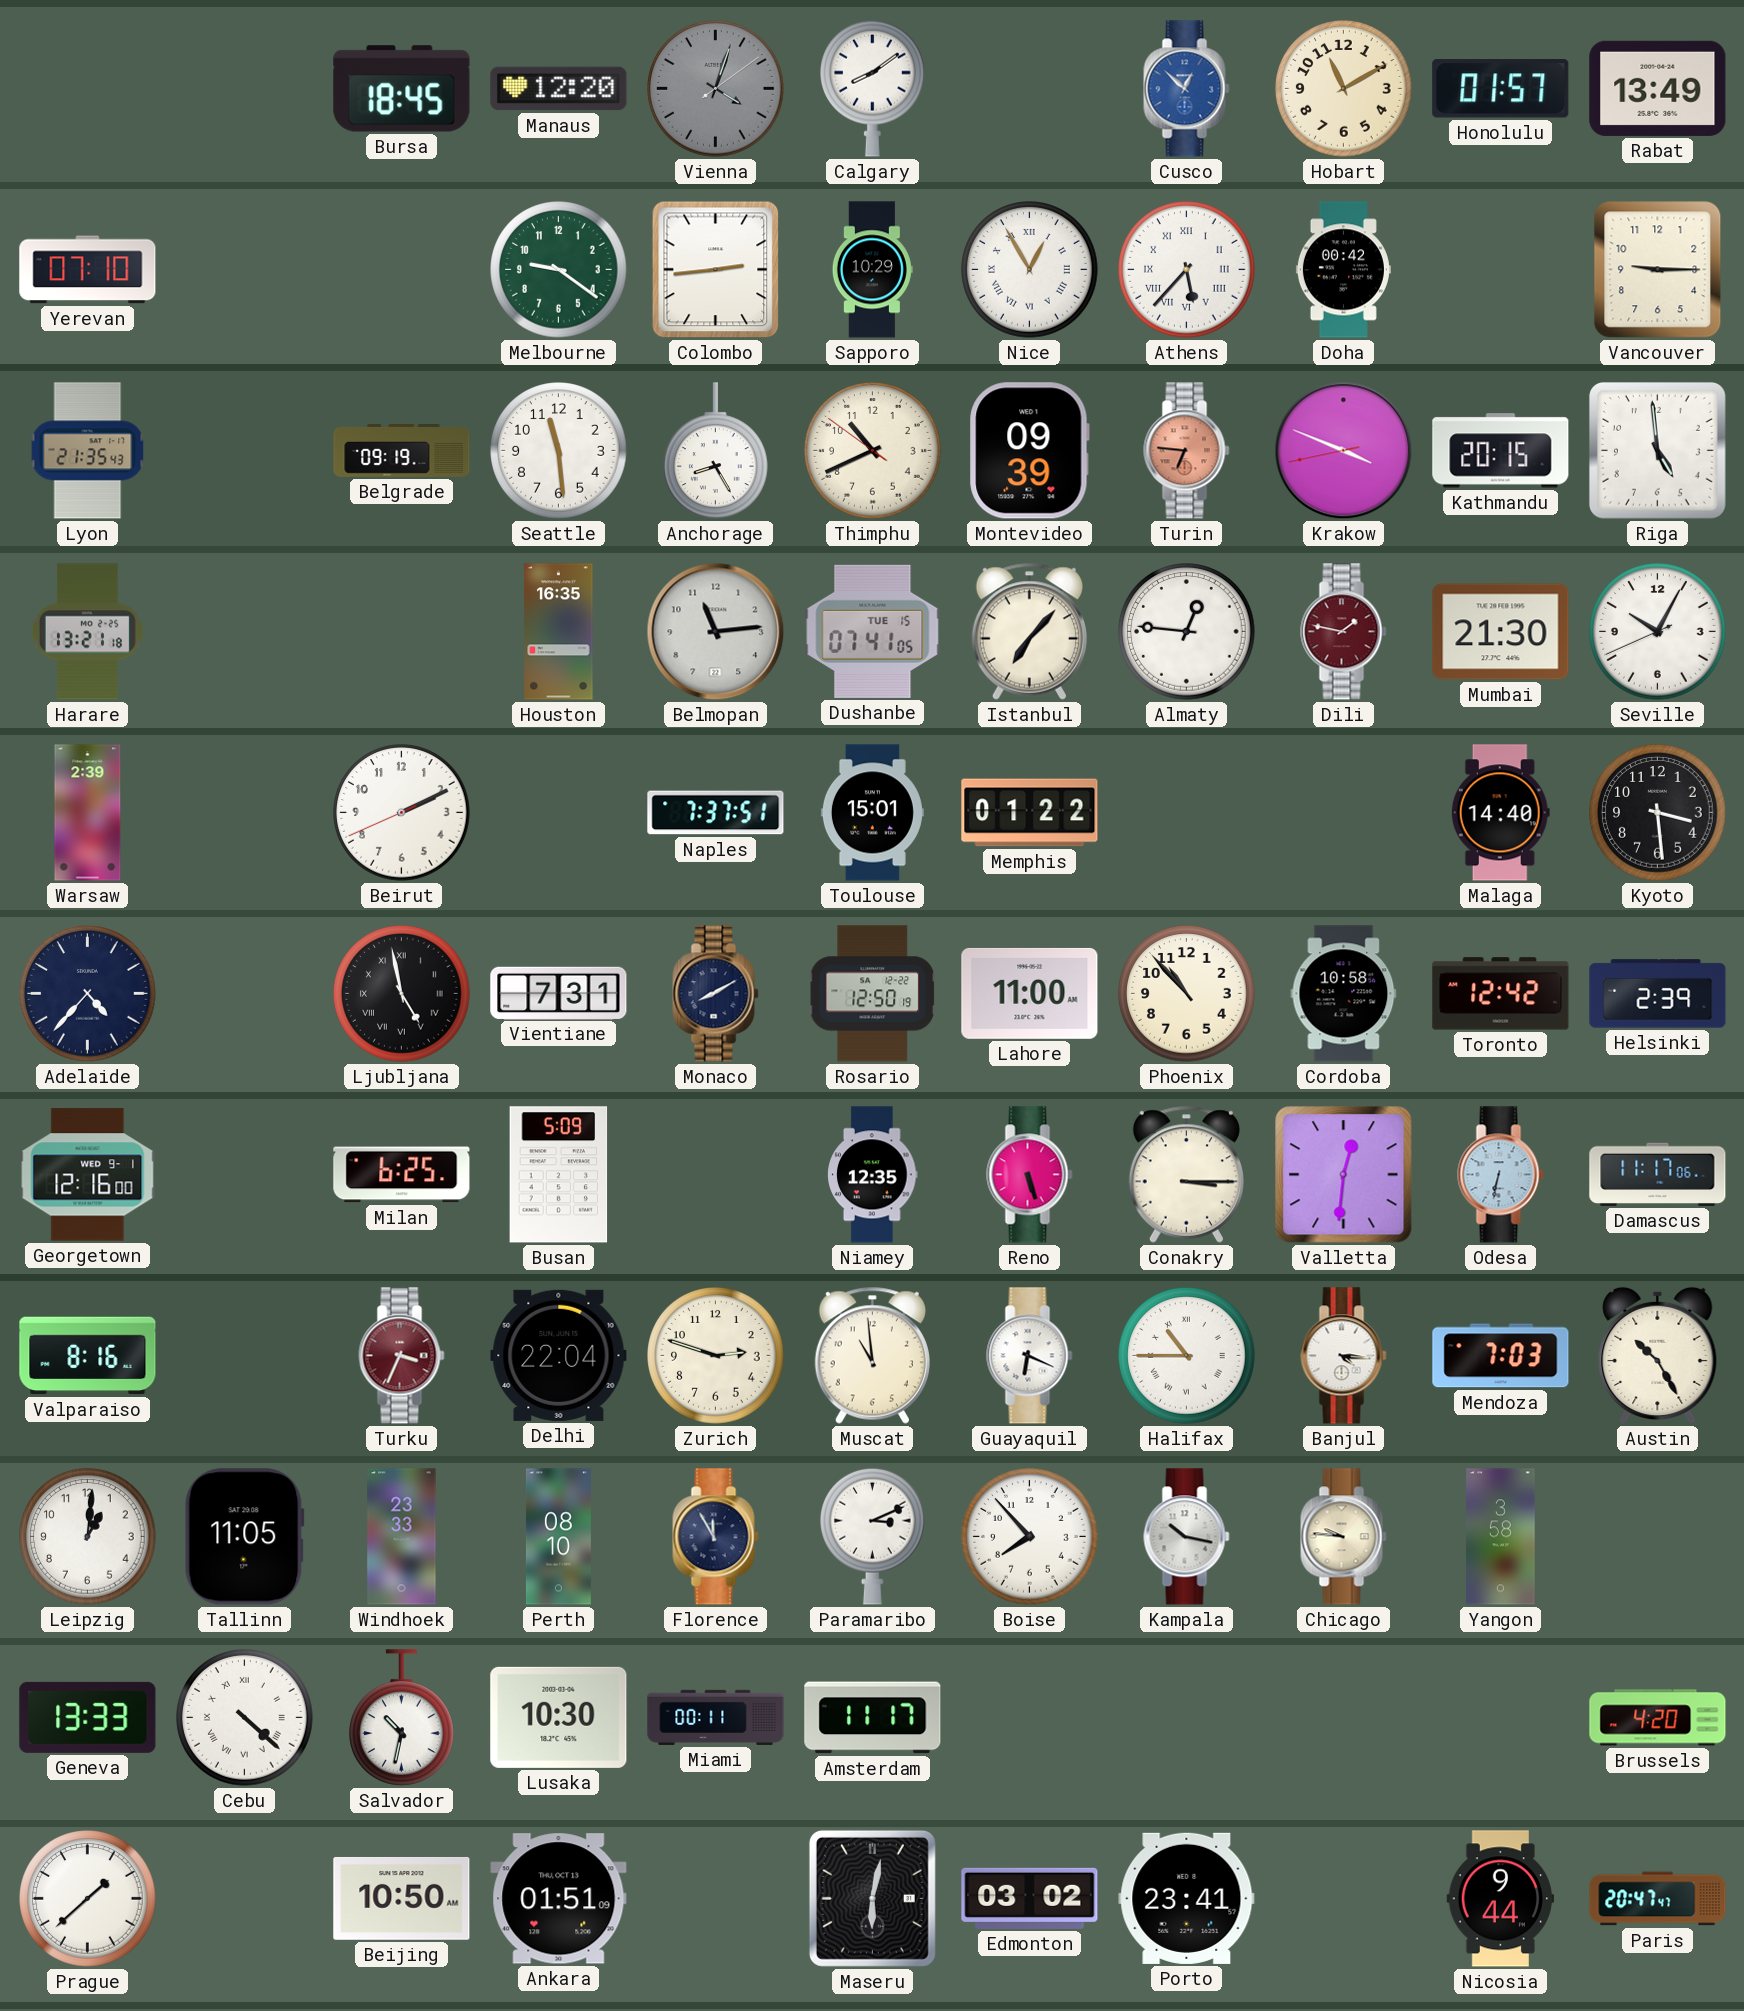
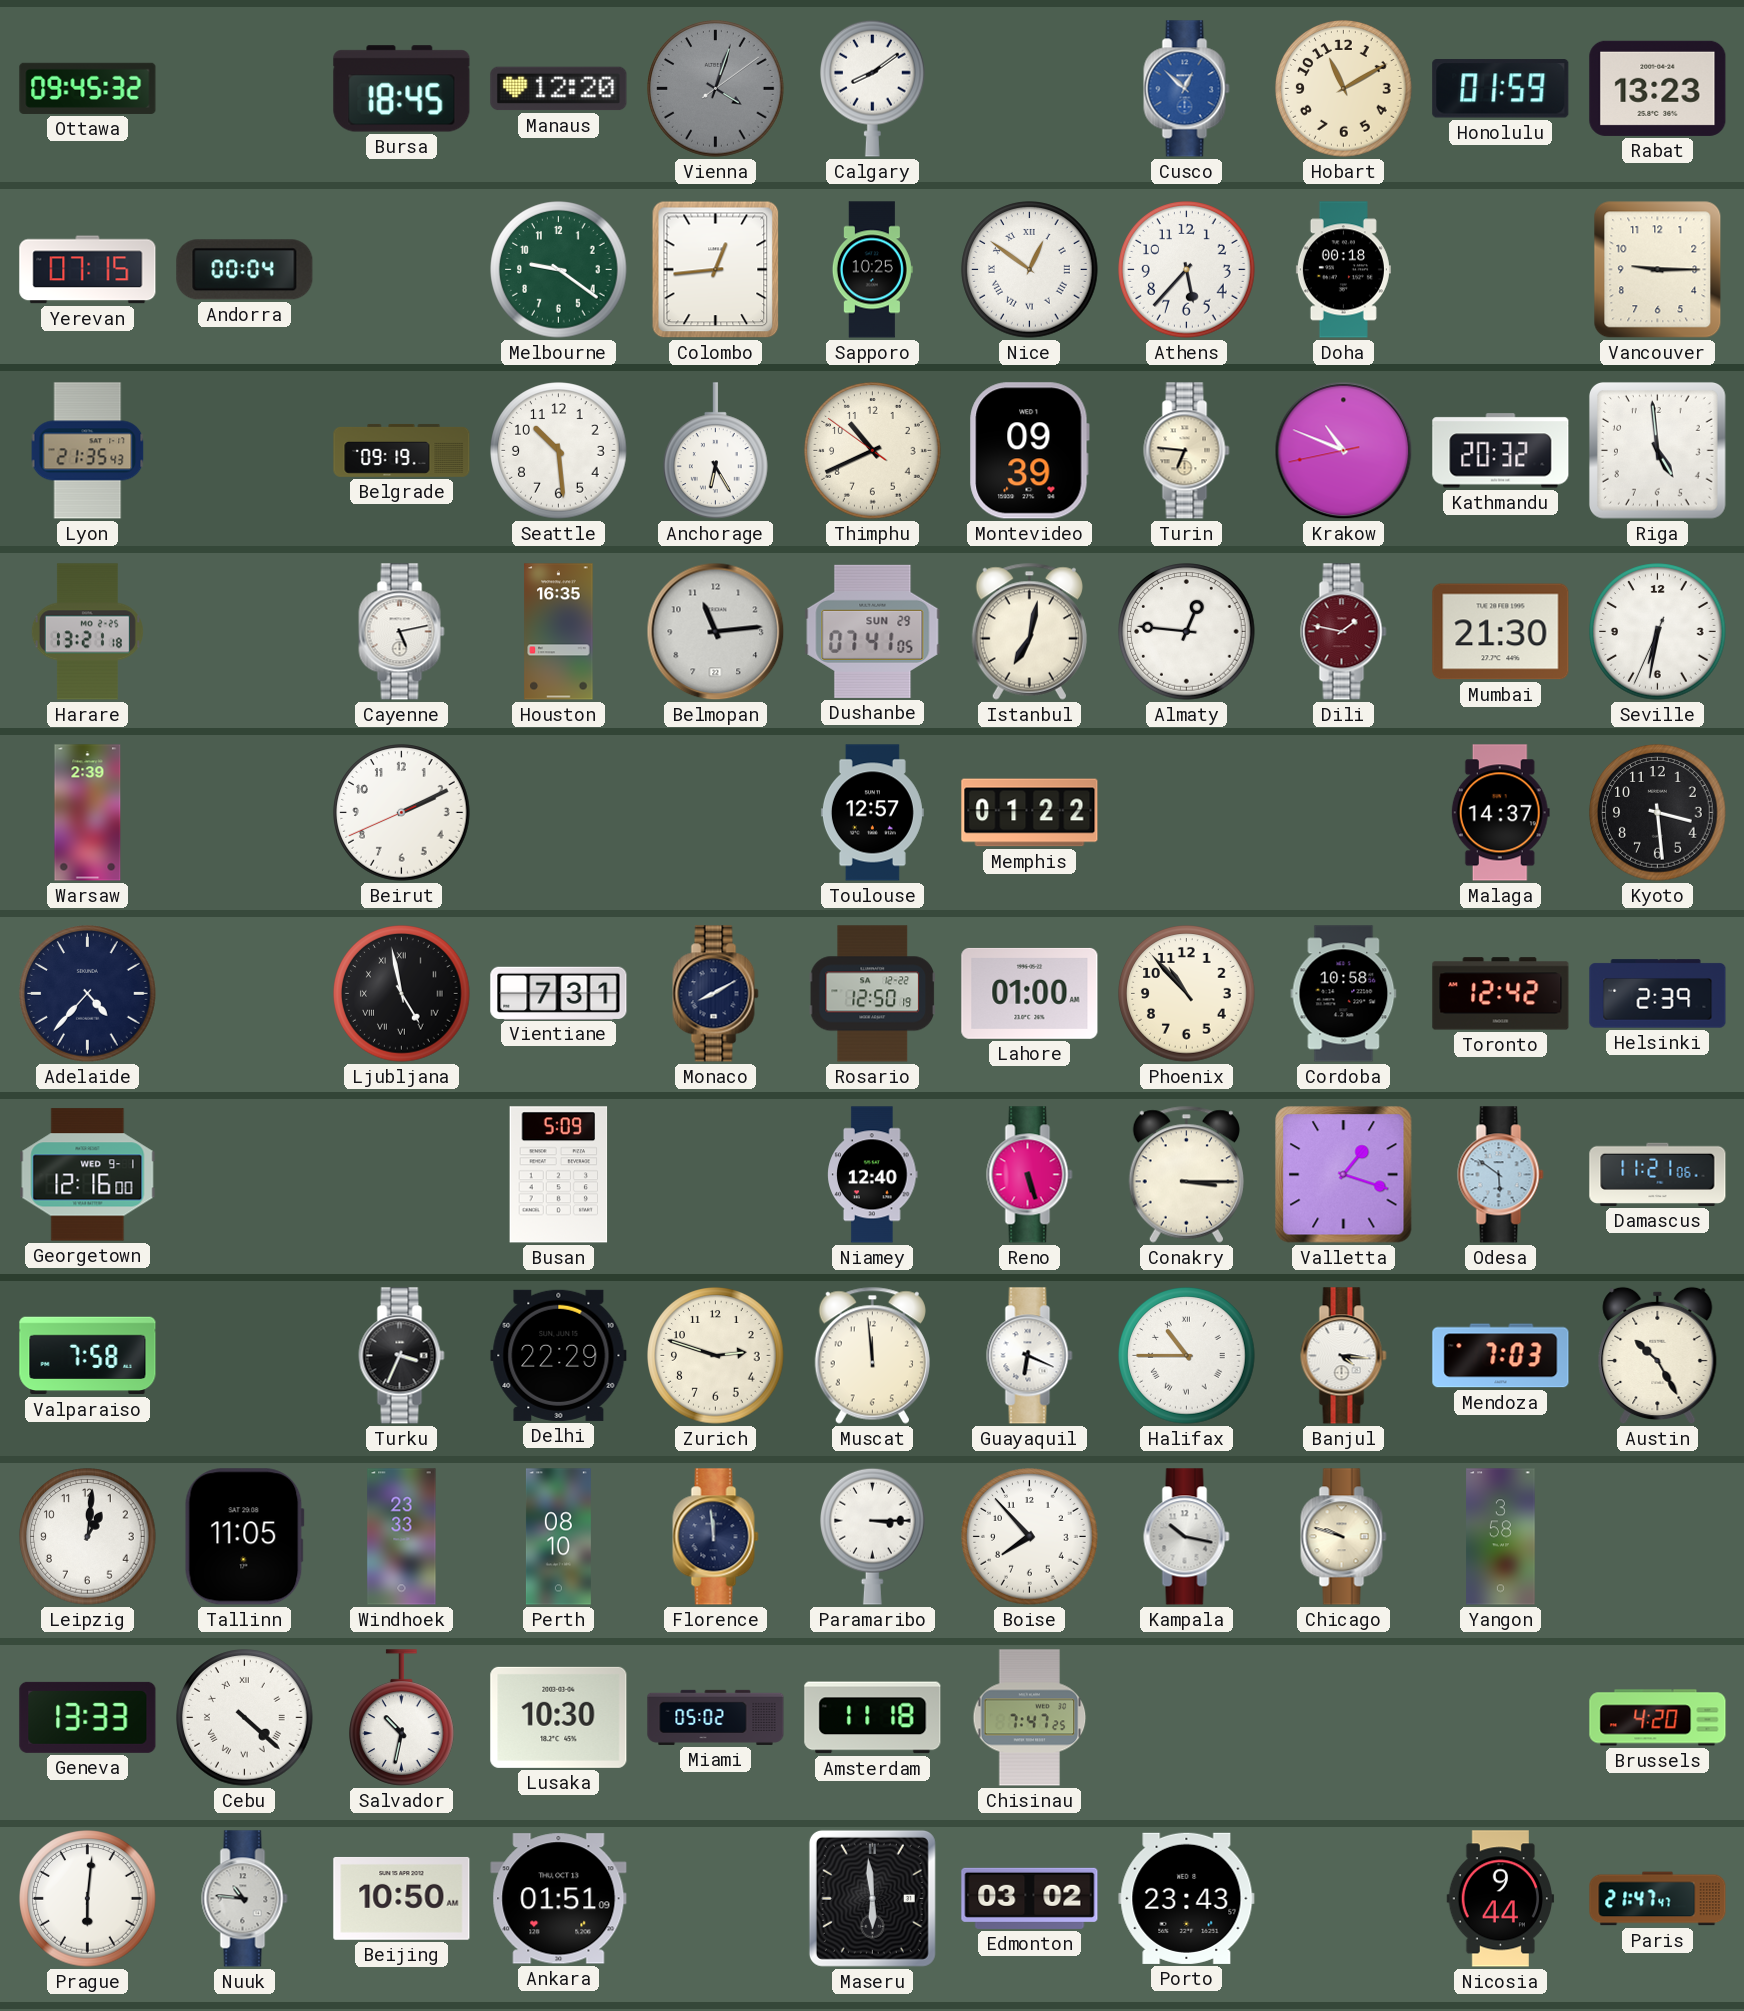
Ottawa: none -> 09:45 (88, 88)
Honolulu: 01:57 -> 01:59 (1501, 89)
Rabat: 13:49 -> 13:23 (1658, 88)
Yerevan: 07:10 -> 07:15 (88, 270)
Andorra: none -> 00:04 (245, 270)
Colombo: 2:44 -> 12:44 (716, 270)
Sapporo: 10:29 -> 10:25 (872, 270)
Nice: 12:55 -> 12:51 (1030, 270)
Athens numerals: Roman -> Arabic (1187, 270)
Doha: 00:42 -> 00:18 (1343, 270)
Seattle: 11:29 -> 10:29 (559, 451)
Anchorage: 8:25 -> 6:25 (716, 451)
Turin dial: salmon -> cream (1187, 451)
Krakow: 3:48 -> 10:48 (1344, 451)
Kathmandu: 20:15 -> 20:32 (1501, 451)
Cayenne: none -> 5:13 (402, 632)
Dushanbe date: TUE 15 -> SUN 29 (873, 631)
Istanbul: 7:07 -> 7:02 (1029, 631)
Seville: 10:04 -> 6:31 (1658, 632)
Naples: 7:37 -> none (716, 813)
Toulouse: 15:01 -> 12:57 (872, 813)
Malaga: 14:40 -> 14:37 (1500, 813)
Lahore: 11:00 -> 01:00 (1030, 993)
Milan: 6:25 -> none (402, 1175)
Niamey: 12:35 -> 12:40 (873, 1175)
Valletta: 12:31 -> 1:18 (1344, 1175)
Odesa: 6:32 -> 5:51 (1501, 1175)
Damascus: 11:17 -> 11:21 (1658, 1174)
Valparaiso: 8:16 -> 7:58 (88, 1356)
Turku dial: burgundy -> black (402, 1356)
Delhi: 22:04 -> 22:29 (559, 1355)
Muscat: 10:59 -> 11:59 (872, 1355)
Florence: 11:55 -> 11:59 (716, 1537)
Paramaribo: 3:11 -> 3:15 (873, 1536)
Chicago: 9:46 -> 9:48 (1344, 1537)
Miami: 00:11 -> 05:02 (716, 1717)
Amsterdam: 11:17 -> 11:18 (873, 1718)
Chisinau: none -> 7:47 (1030, 1718)
Prague: 1:38 -> 6:01 (88, 1899)
Nuuk: none -> 10:46 (245, 1899)
Maseru: 6:02 -> 5:59 (872, 1898)
Porto: 23:41 -> 23:43 (1187, 1898)
Paris: 20:47 -> 21:47 (1658, 1899)
